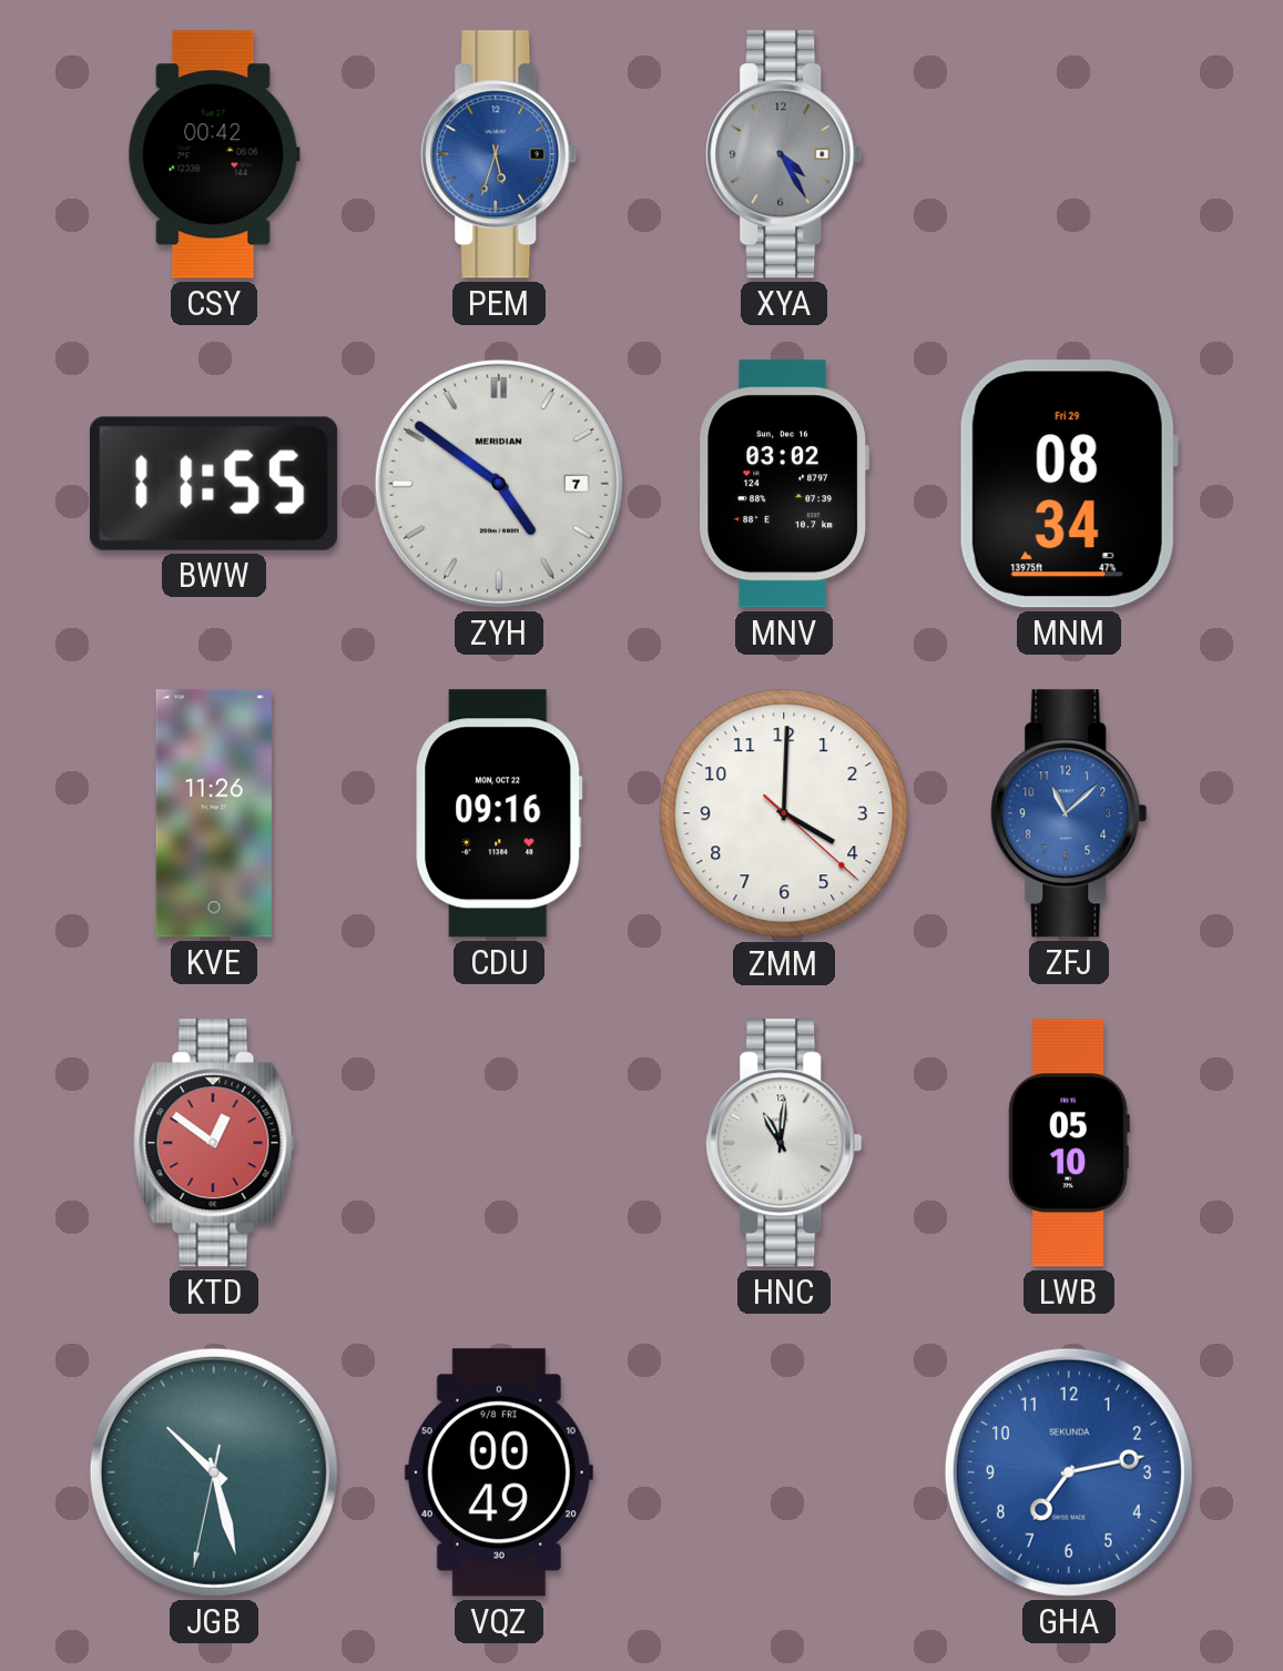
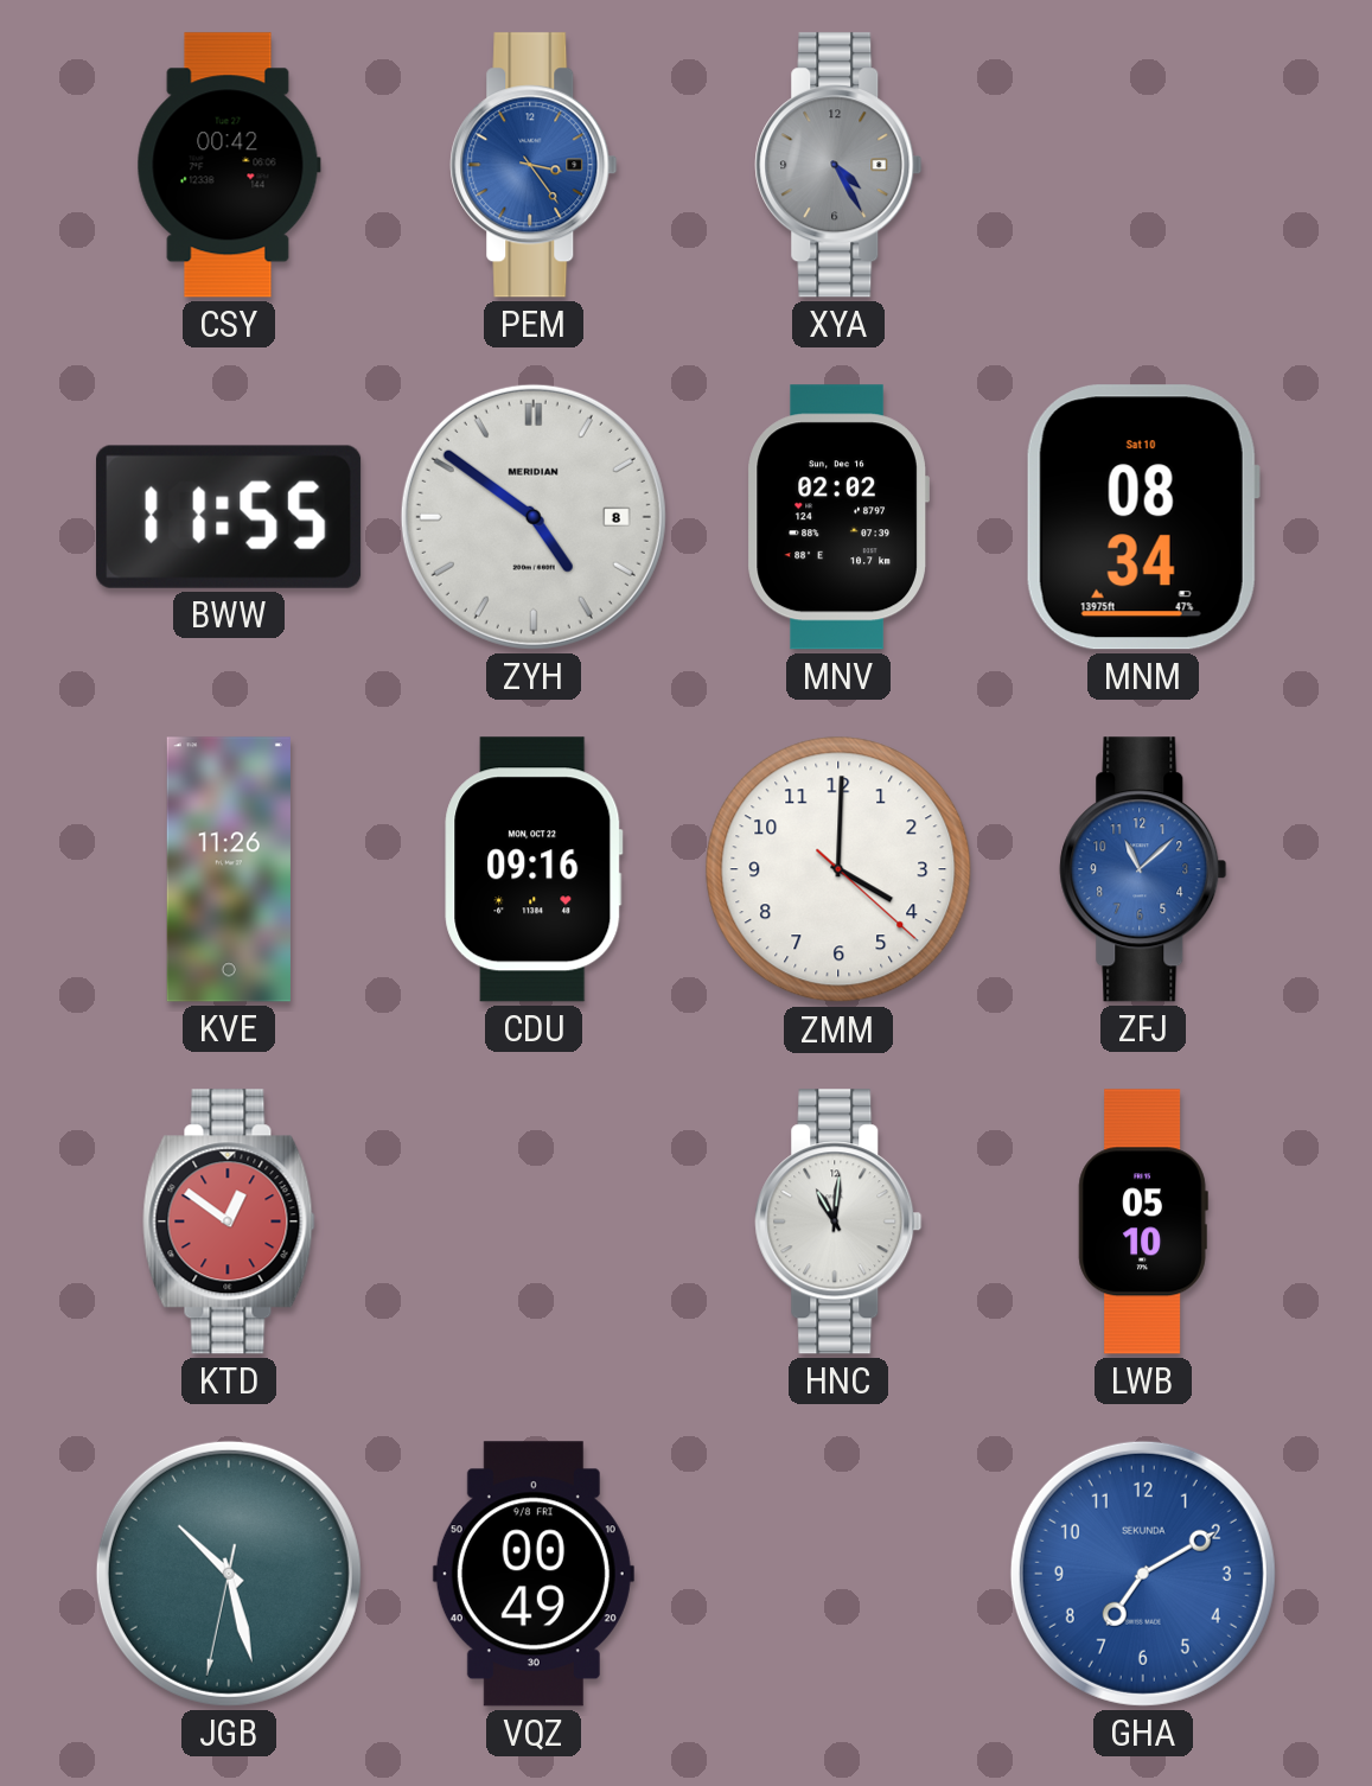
PEM: 5:33 -> 3:24 (534, 165)
ZYH date: 7 -> 8 (534, 517)
MNV: 03:02 -> 02:02 (838, 517)
MNM date: Fri 29 -> Sat 10 (1143, 517)
GHA: 7:13 -> 7:10 (1143, 1574)
